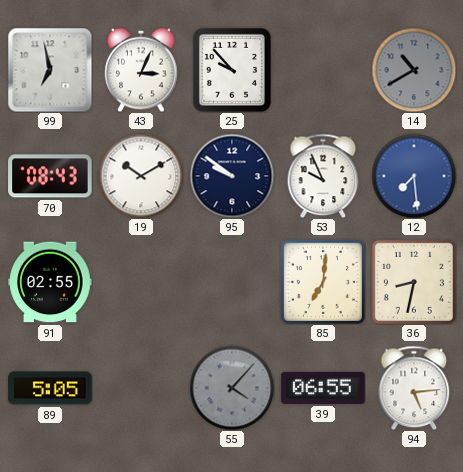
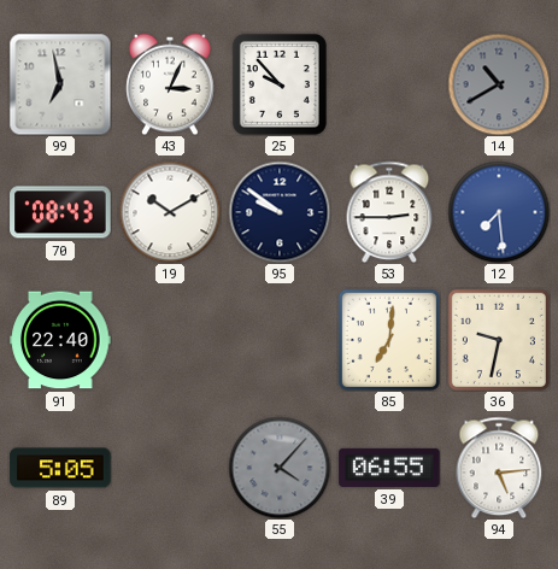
53: 9:56 -> 2:45 (389, 212)
91: 02:55 -> 22:40 (60, 340)
36: 8:32 -> 9:32 (499, 340)
